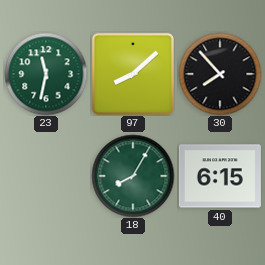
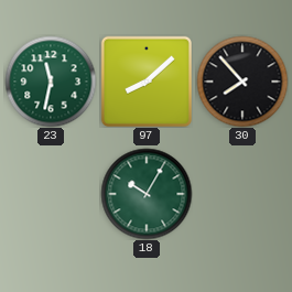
18: 8:05 -> 10:05 (147, 194)
40: 6:15 -> none (220, 176)
